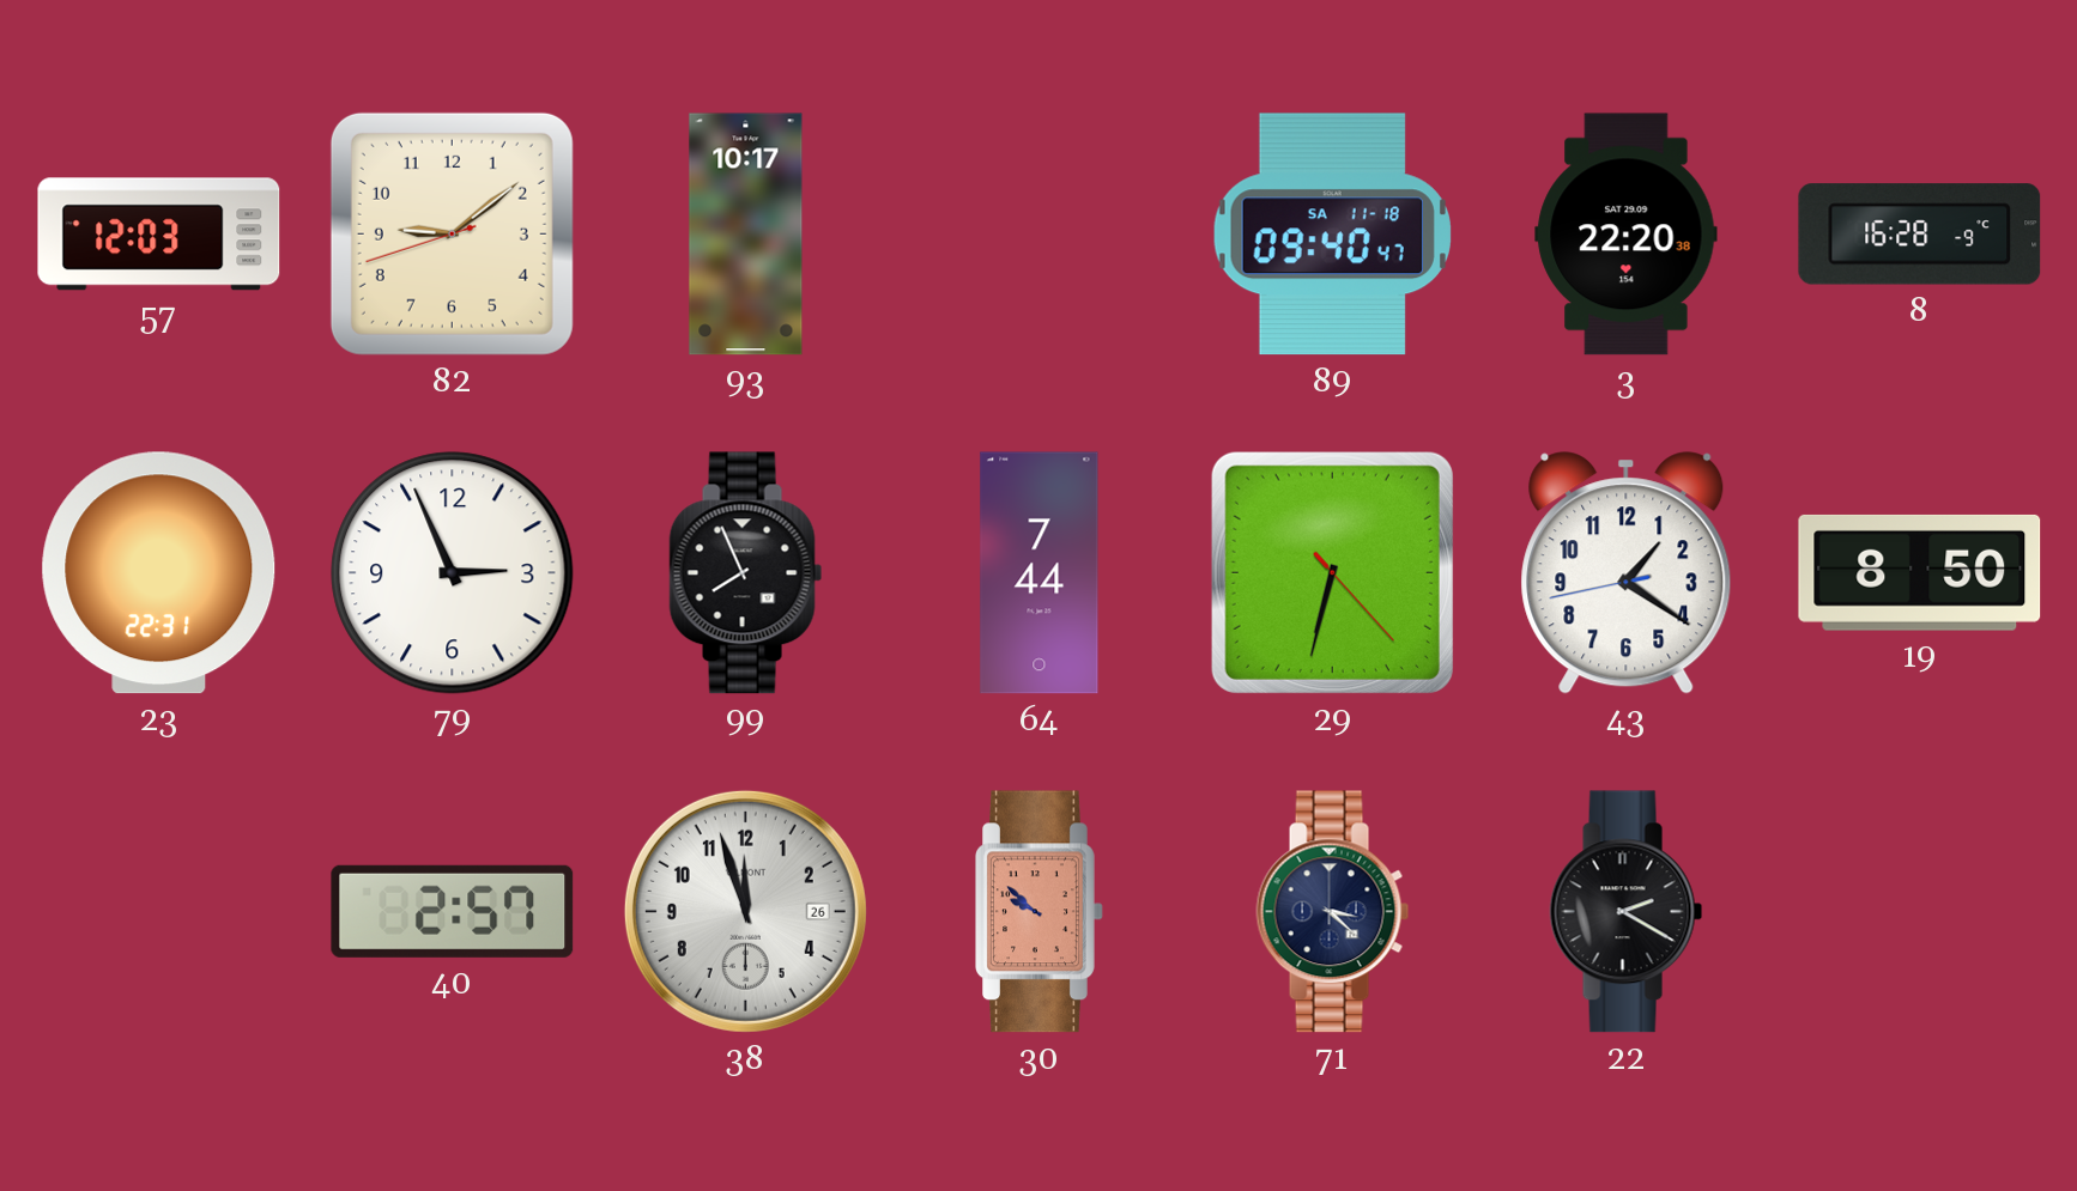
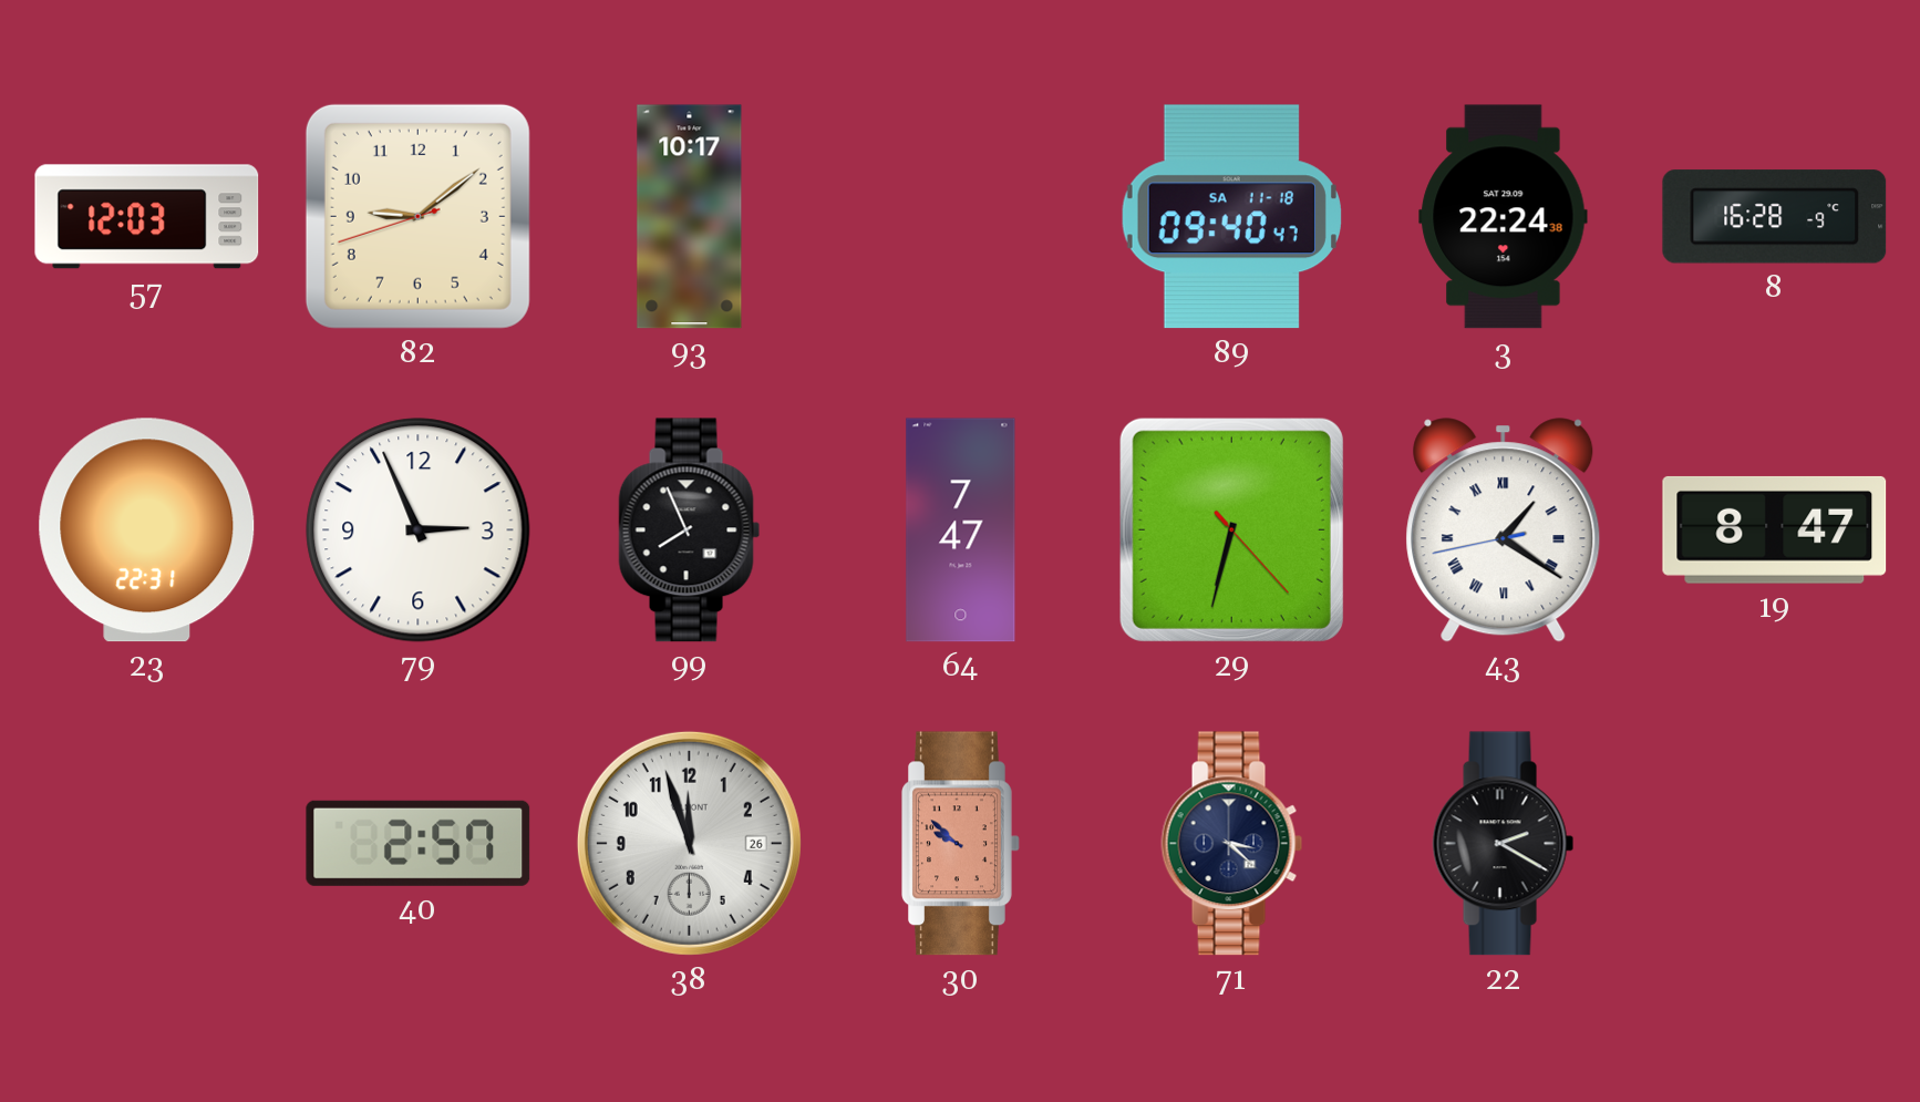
3: 22:20 -> 22:24 (1504, 217)
64: 7:44 -> 7:47 (961, 531)
43 numerals: Arabic -> Roman (1504, 531)
19: 8:50 -> 8:47 (1775, 529)
